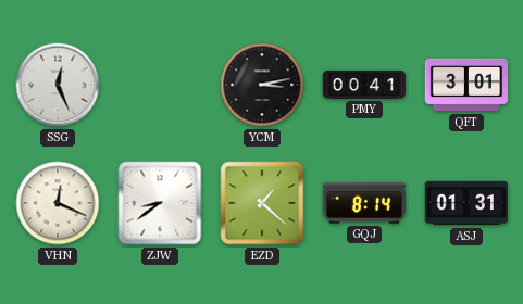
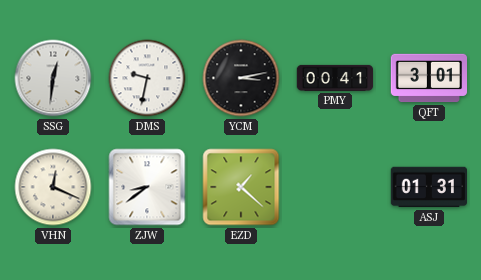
SSG: 12:26 -> 12:31 (53, 78)
DMS: none -> 9:32 (147, 78)
GQJ: 8:14 -> none (363, 203)
